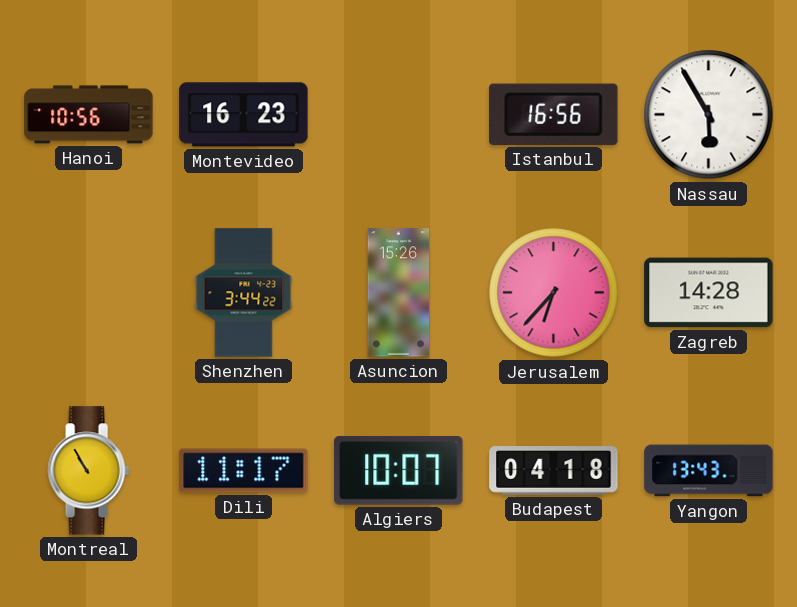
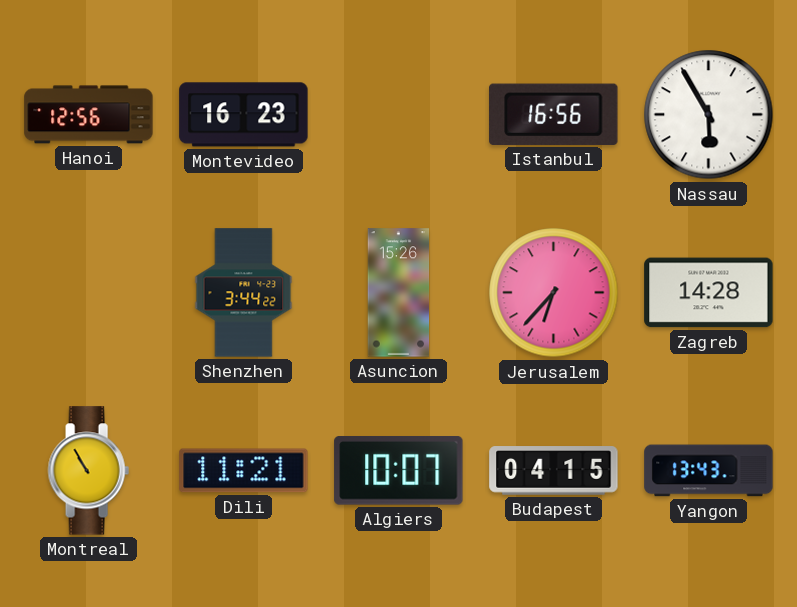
Hanoi: 10:56 -> 12:56 (89, 115)
Dili: 11:17 -> 11:21 (244, 471)
Budapest: 04:18 -> 04:15 (554, 471)
